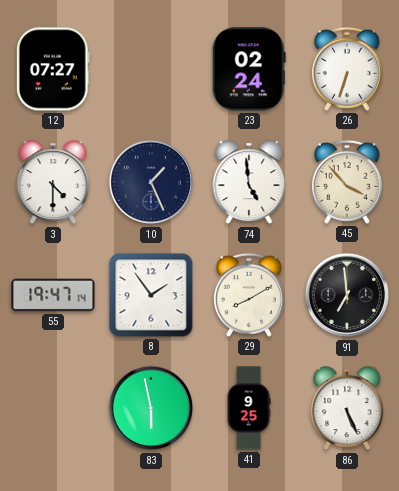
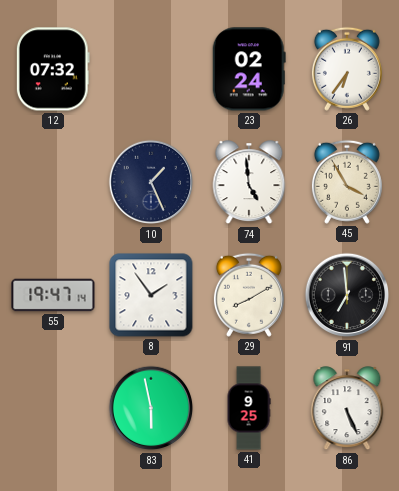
12: 07:27 -> 07:32 (53, 69)
26: 6:33 -> 6:36 (347, 69)
3: 4:30 -> none (53, 183)
45: 3:53 -> 3:55 (347, 182)
